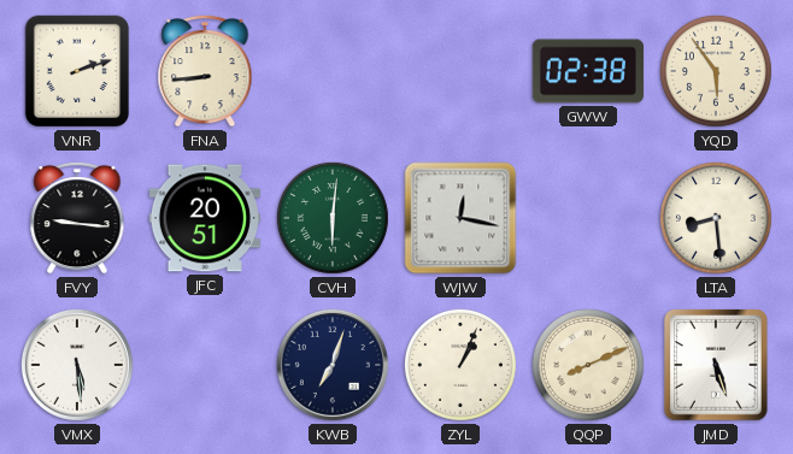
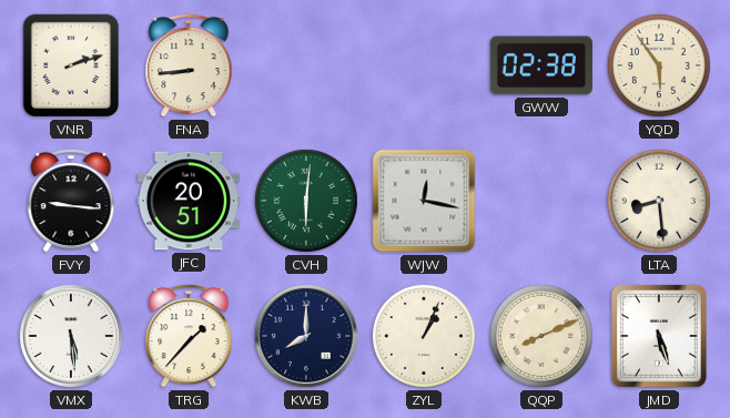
TRG: none -> 1:37 (189, 336)
KWB: 7:03 -> 8:00 (306, 336)
